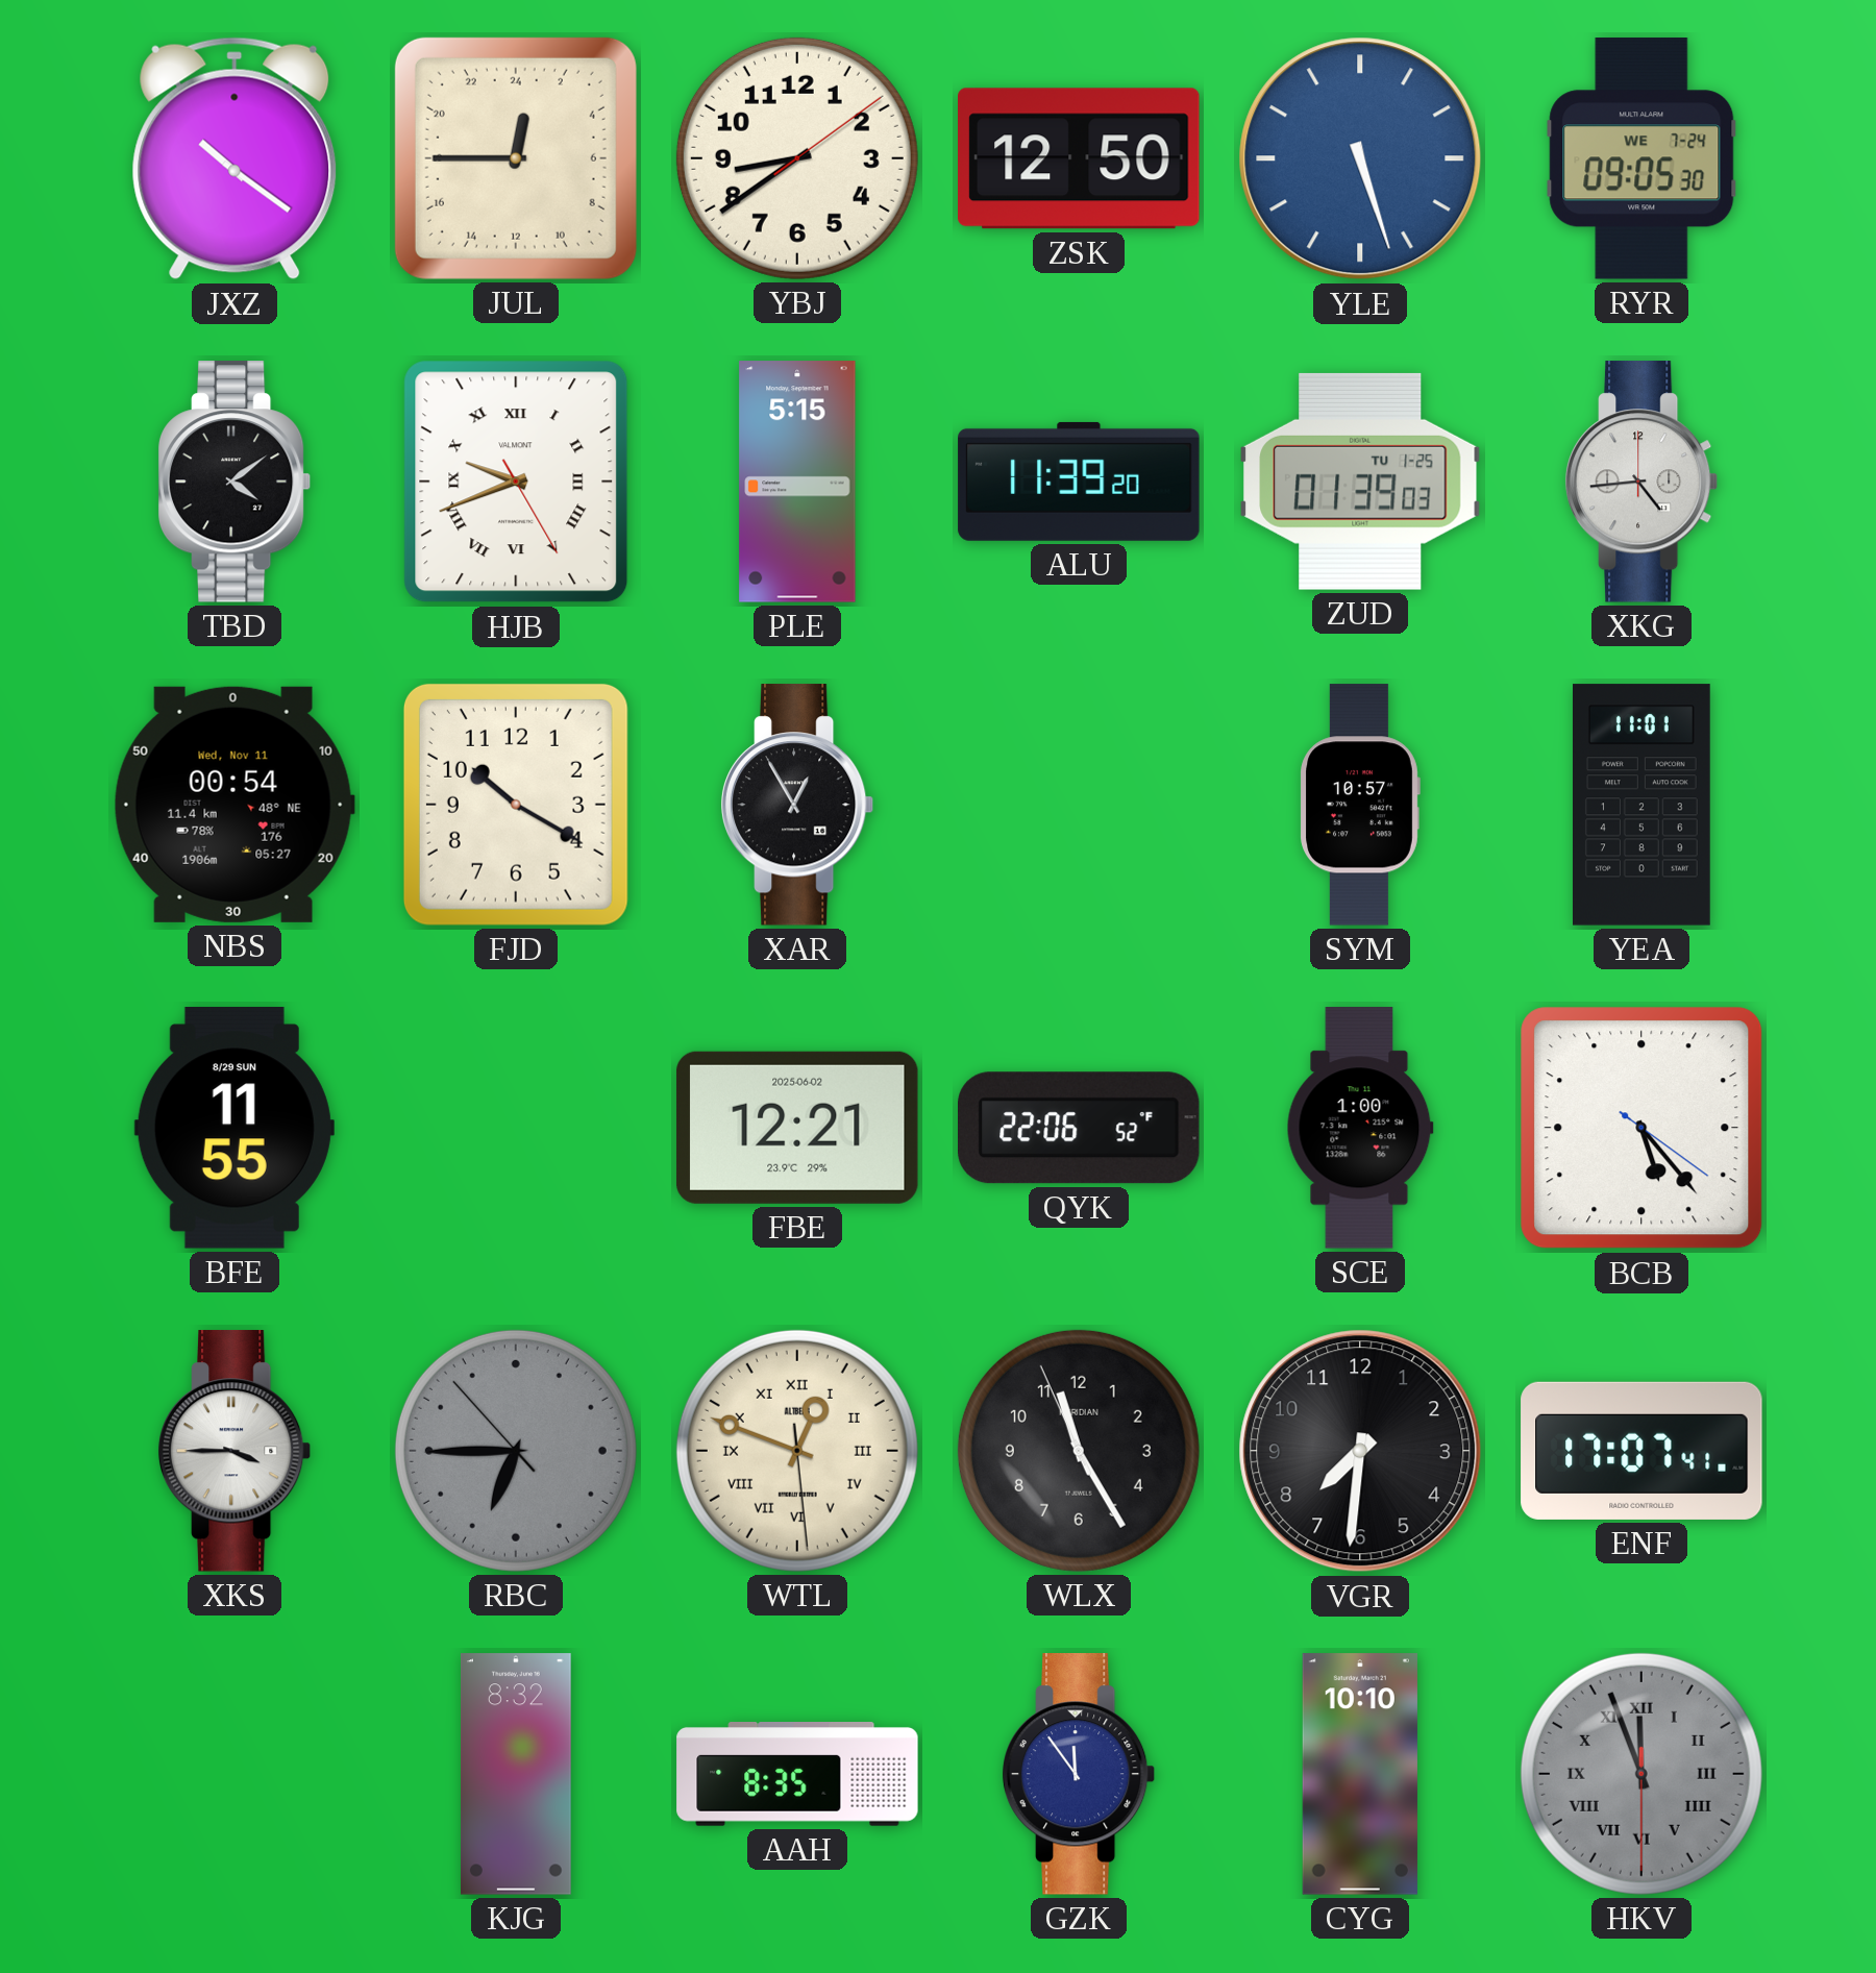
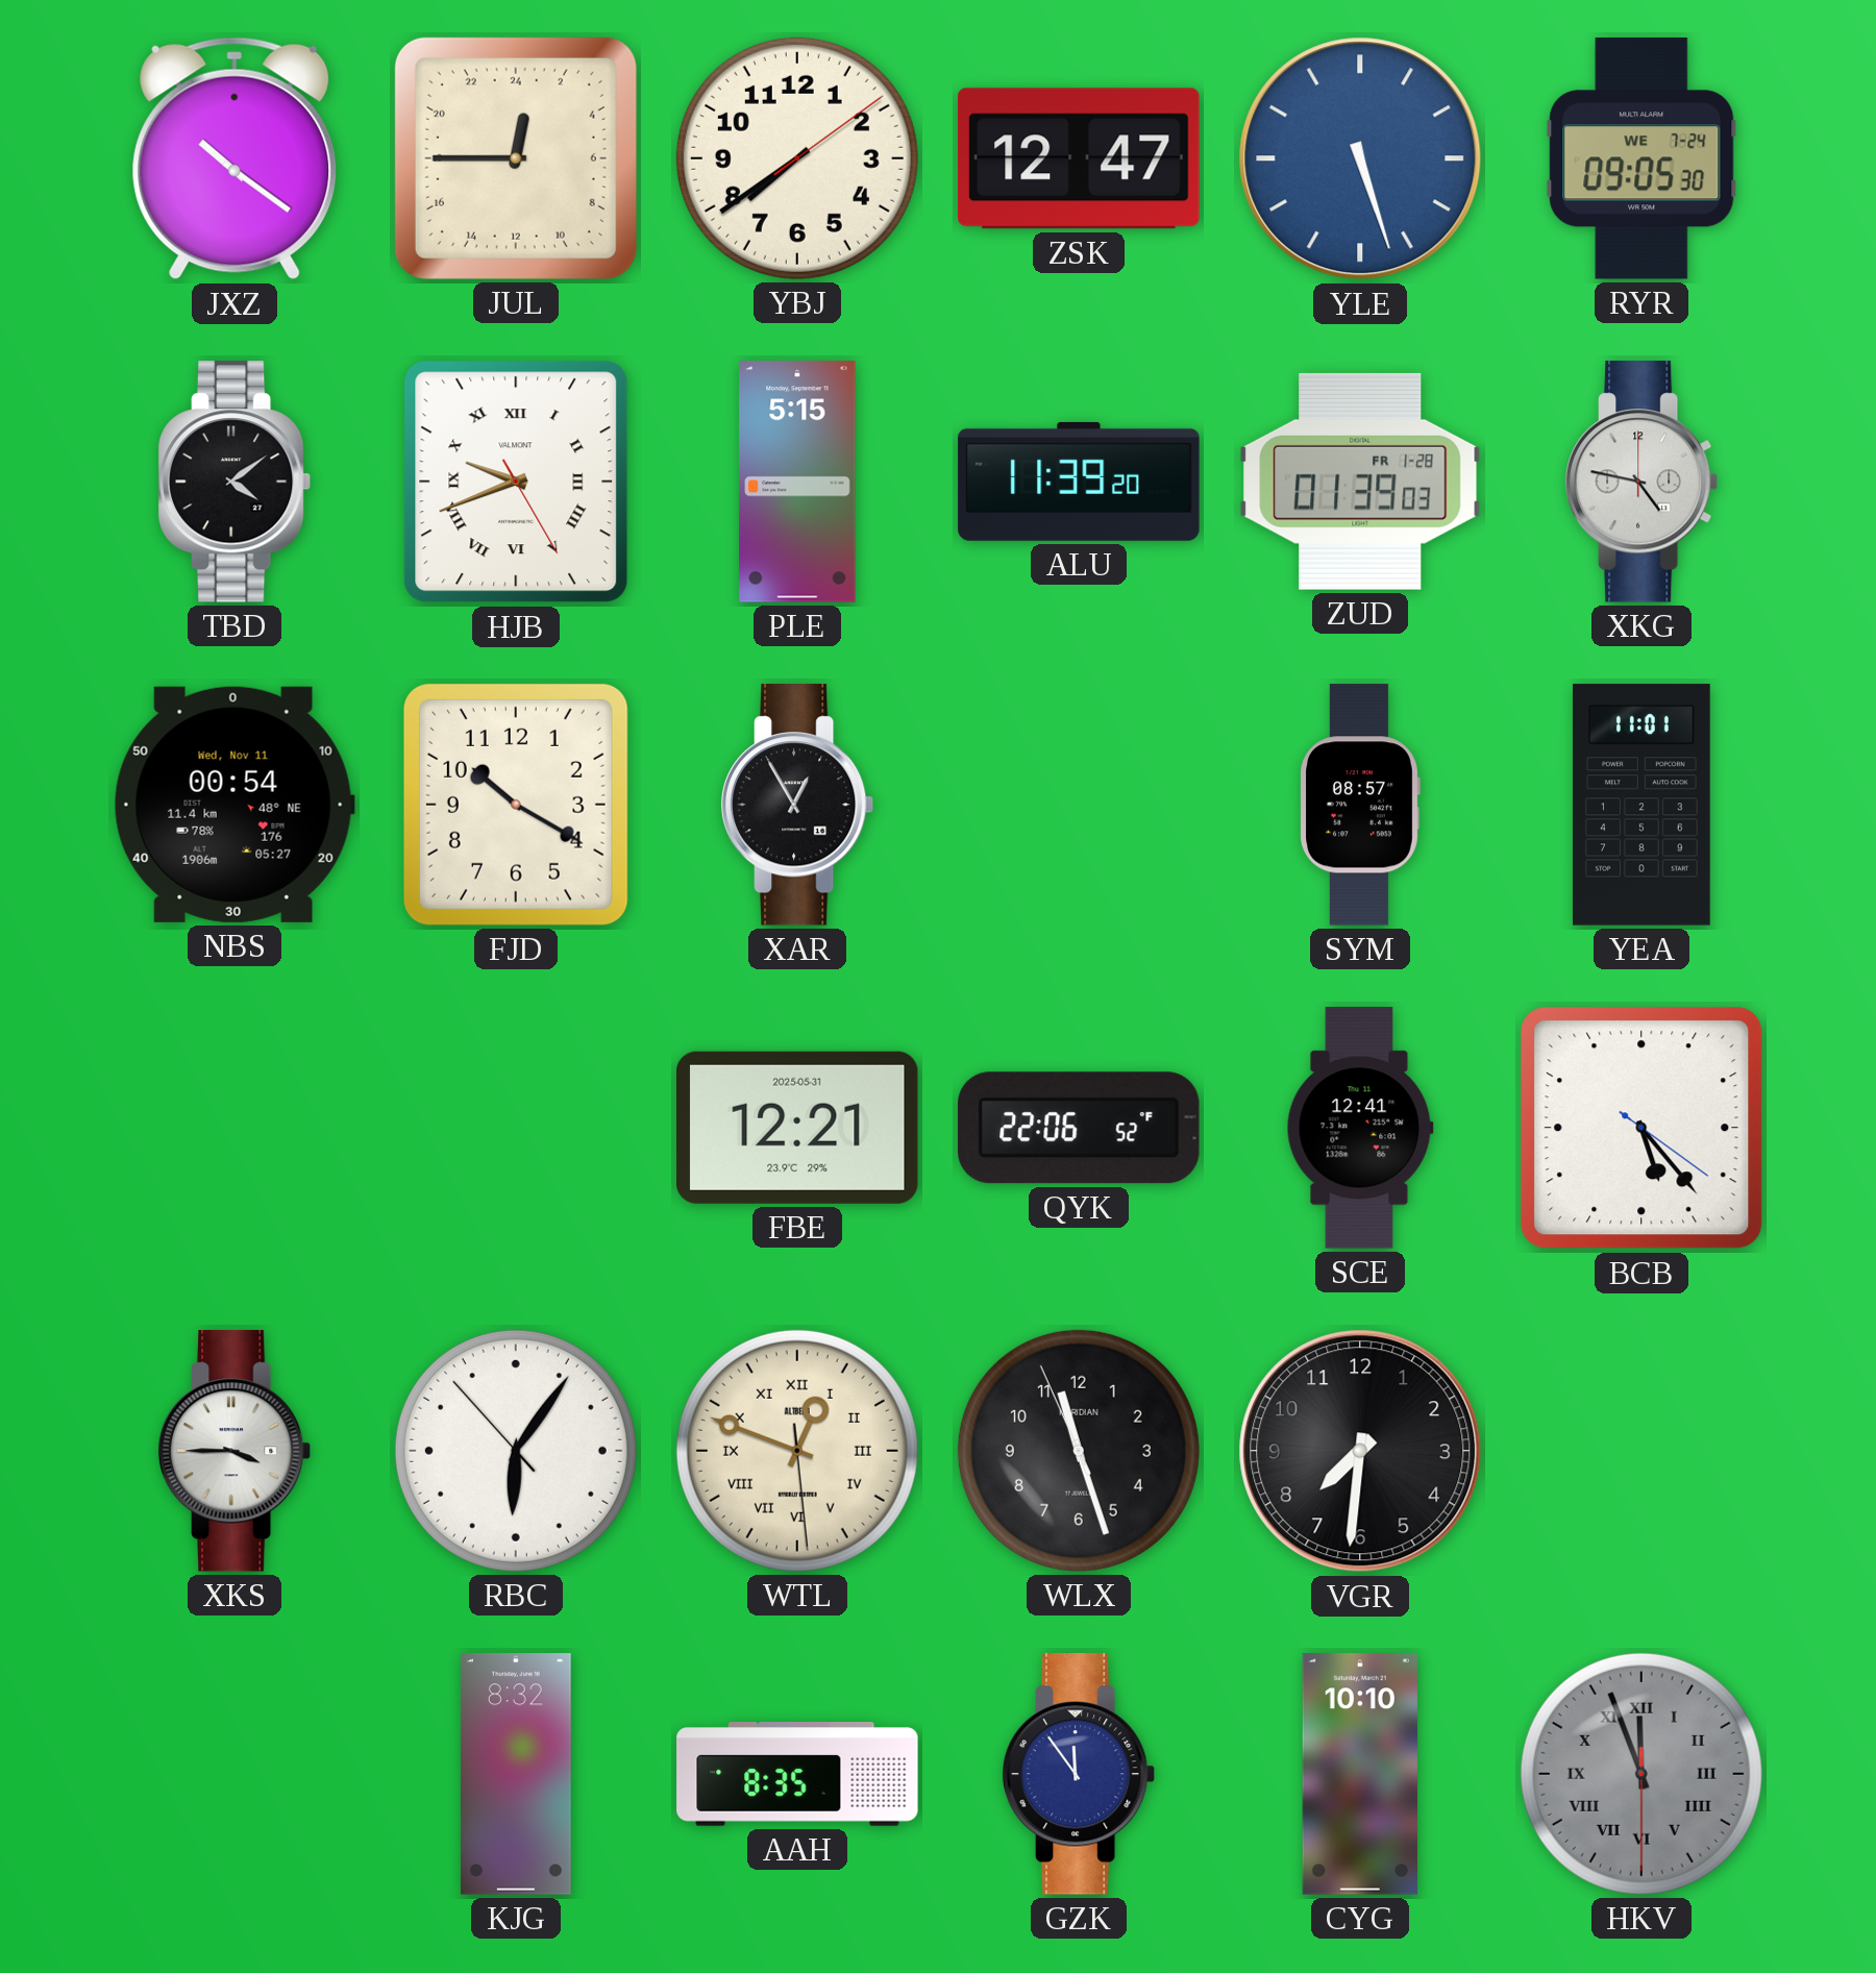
YBJ: 8:39 -> 7:39 (797, 158)
ZSK: 12:50 -> 12:47 (1079, 158)
ZUD date: TU 1-25 -> FR 1-28 (1361, 482)
XKG: 4:44 -> 4:47 (1641, 482)
SYM: 10:57 -> 08:57 (1360, 805)
BFE: 11:55 -> none (234, 1128)
FBE date: 2025-06-02 -> 2025-05-31 (797, 1128)
SCE: 1:00 -> 12:41 (1360, 1128)
RBC: 6:44 -> 6:05 (516, 1451)
RBC dial: grey -> white (516, 1451)
WLX: 11:24 -> 11:26 (1079, 1451)
ENF: 17:07 -> none (1641, 1451)
